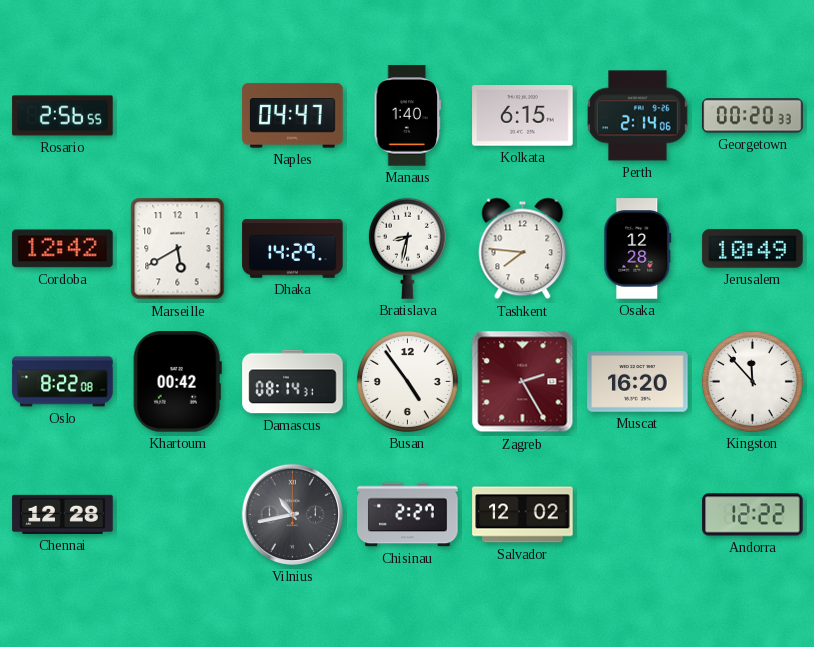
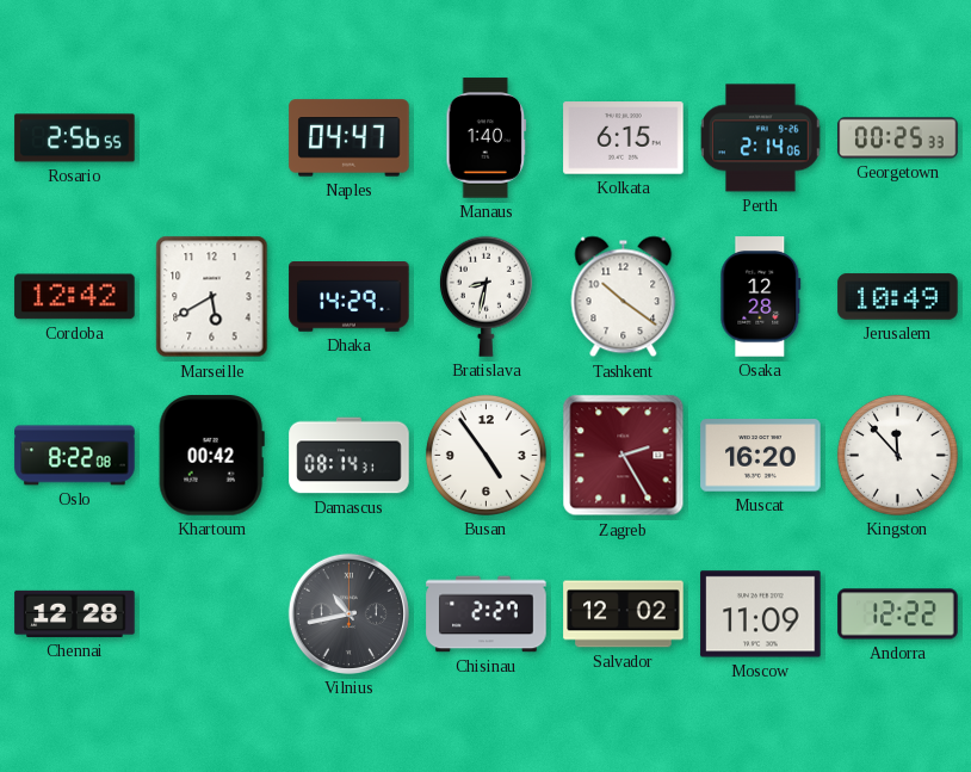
Georgetown: 00:20 -> 00:25 (898, 138)
Tashkent: 7:46 -> 10:21 (624, 297)
Moscow: none -> 11:09 (761, 614)
